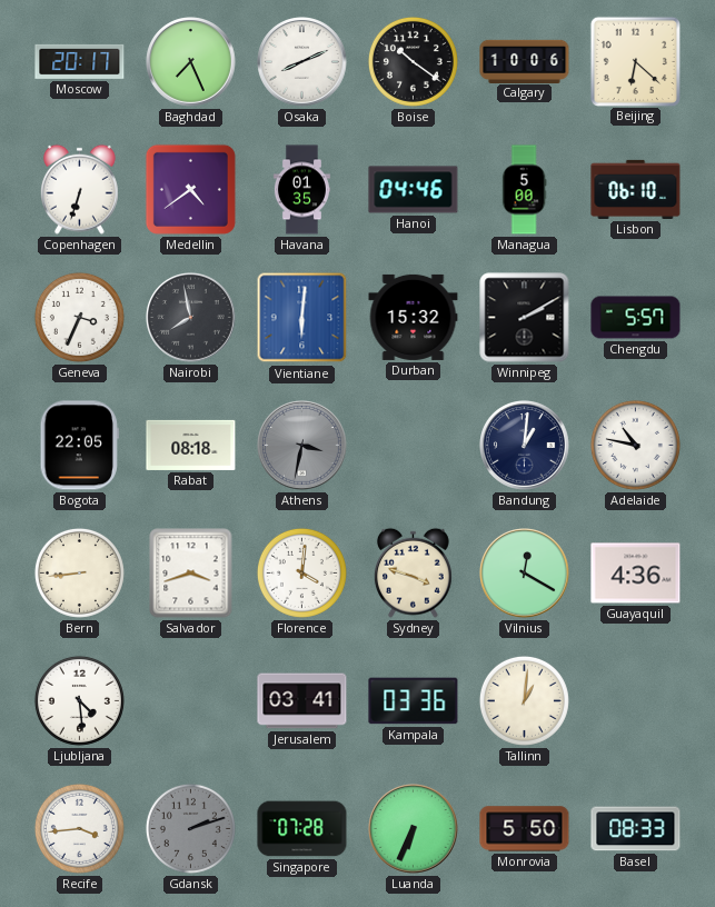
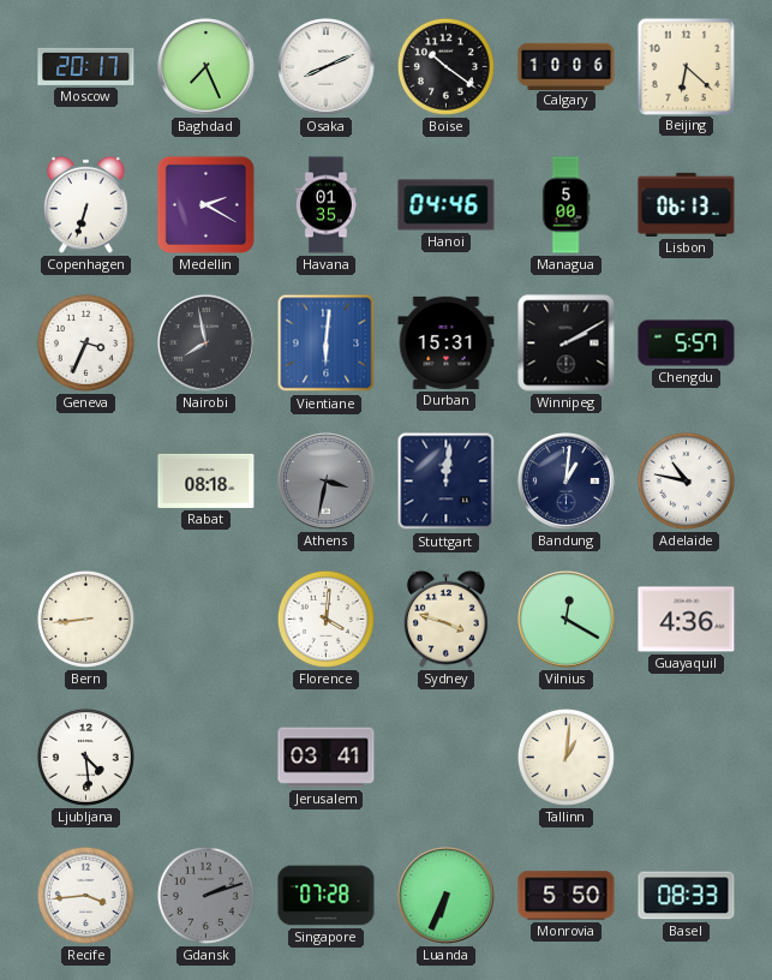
Medellin: 4:39 -> 2:20 (205, 204)
Lisbon: 06:10 -> 06:13 (687, 204)
Durban: 15:32 -> 15:31 (447, 342)
Bogota: 22:05 -> none (79, 446)
Stuttgart: none -> 12:01 (447, 482)
Salvador: 3:42 -> none (191, 574)
Kampala: 03:36 -> none (414, 701)
